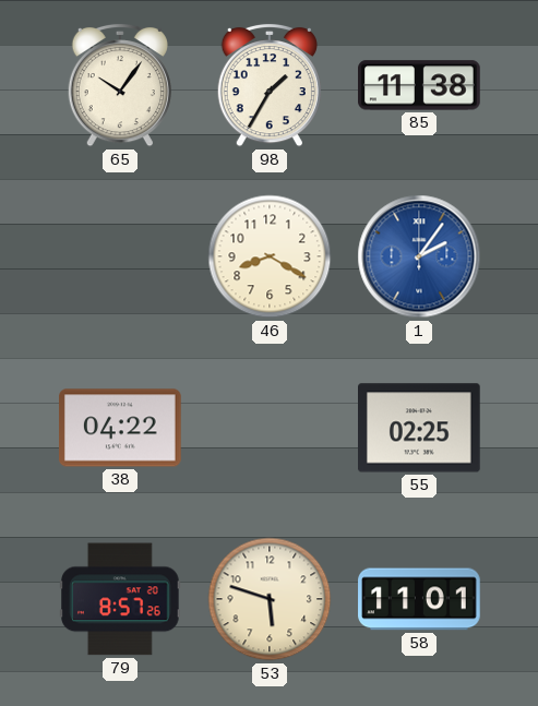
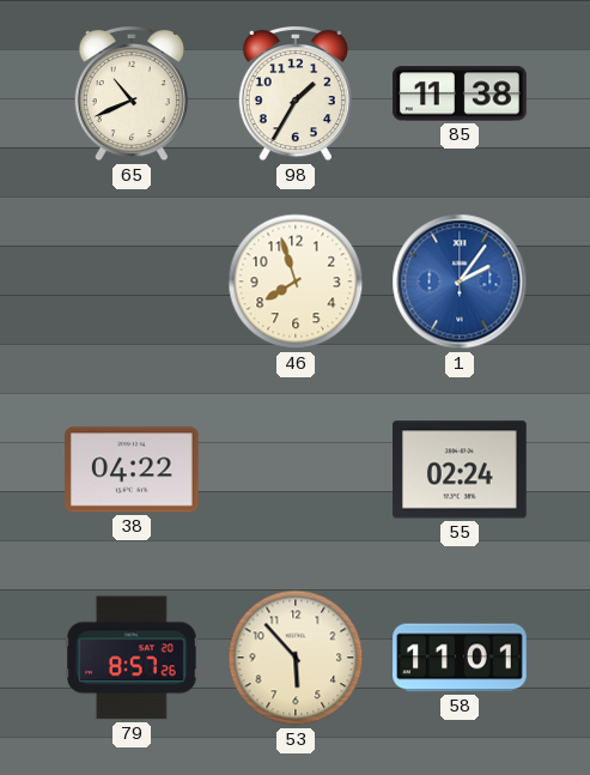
65: 10:06 -> 10:41 (132, 93)
46: 8:20 -> 7:57 (296, 281)
55: 02:25 -> 02:24 (461, 470)
53: 5:48 -> 5:53 (296, 658)
